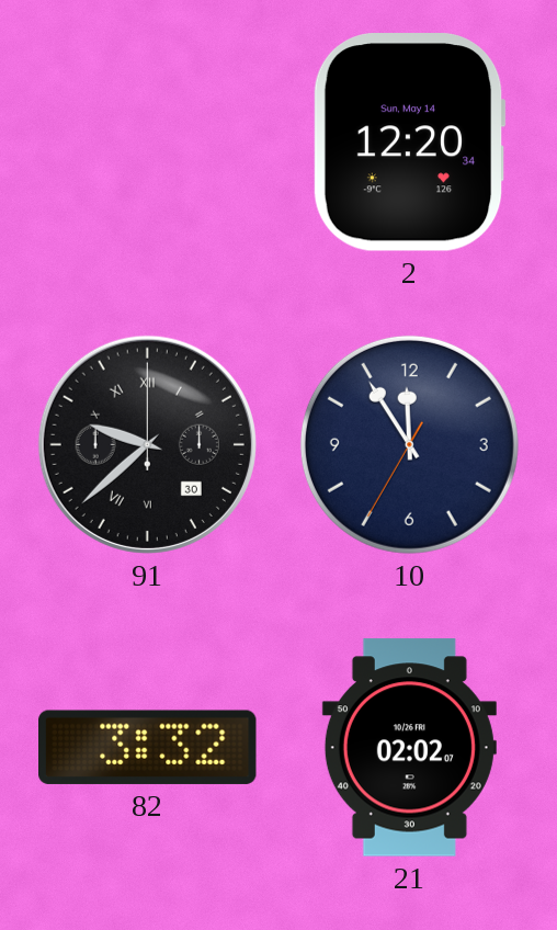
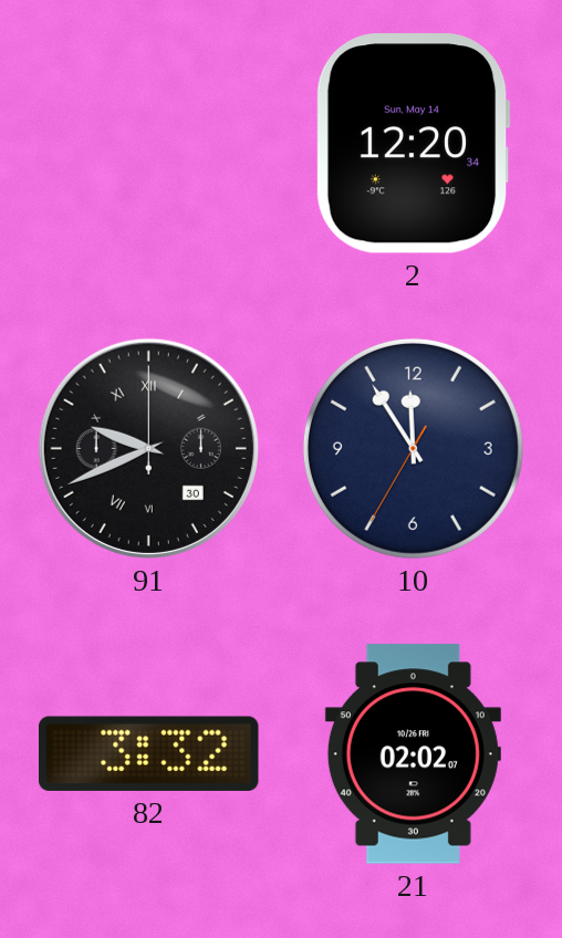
91: 9:38 -> 9:41 (148, 448)
